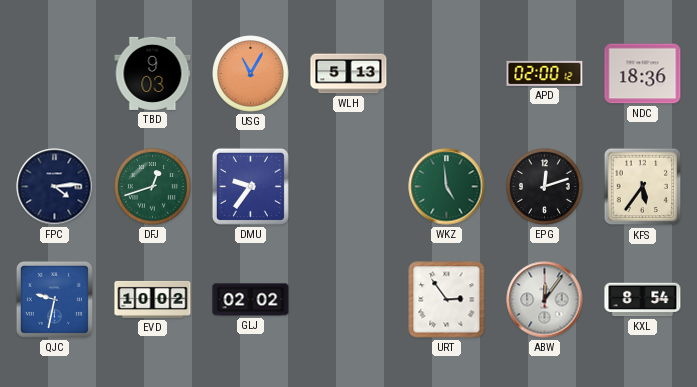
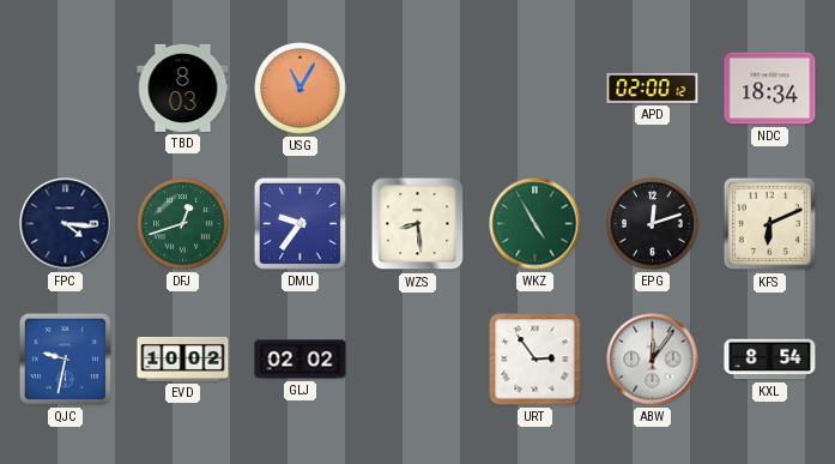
TBD: 9:03 -> 8:03 (183, 88)
WLH: 5:13 -> none (349, 74)
NDC: 18:36 -> 18:34 (770, 89)
FPC: 4:14 -> 4:16 (66, 224)
WZS: none -> 8:29 (418, 224)
WKZ: 4:59 -> 4:55 (536, 224)
KFS: 5:36 -> 6:11 (770, 224)
